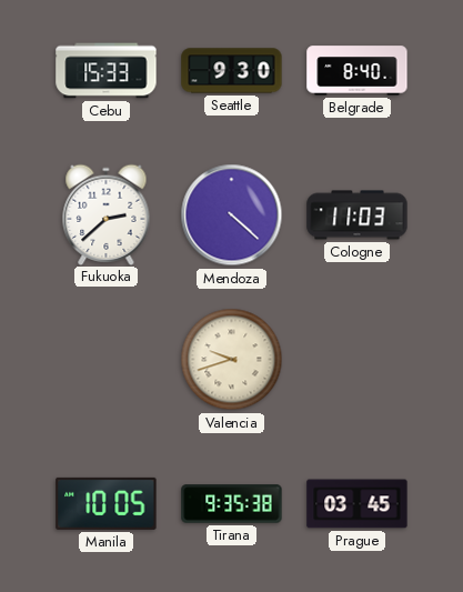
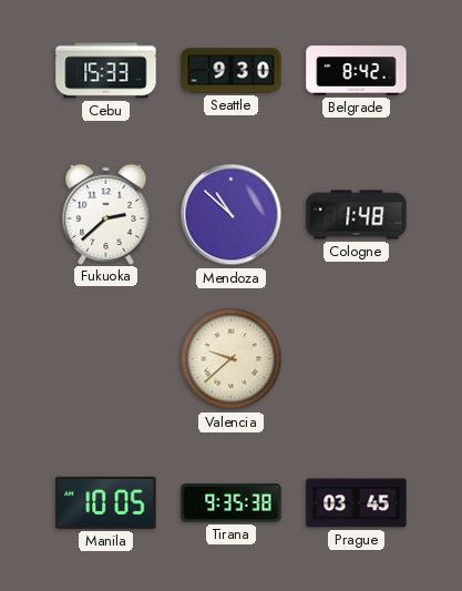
Belgrade: 8:40 -> 8:42 (357, 71)
Mendoza: 4:22 -> 10:52 (232, 215)
Cologne: 11:03 -> 1:48 (357, 215)
Valencia: 9:42 -> 9:38 (232, 359)
